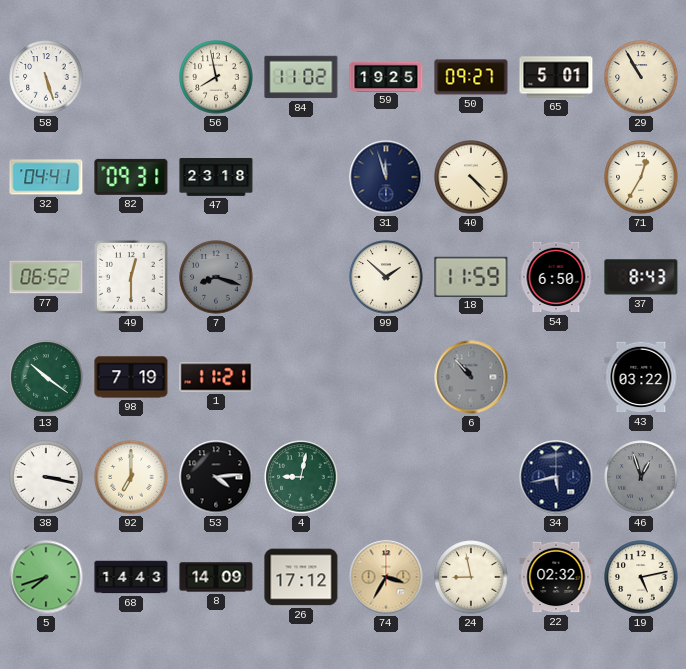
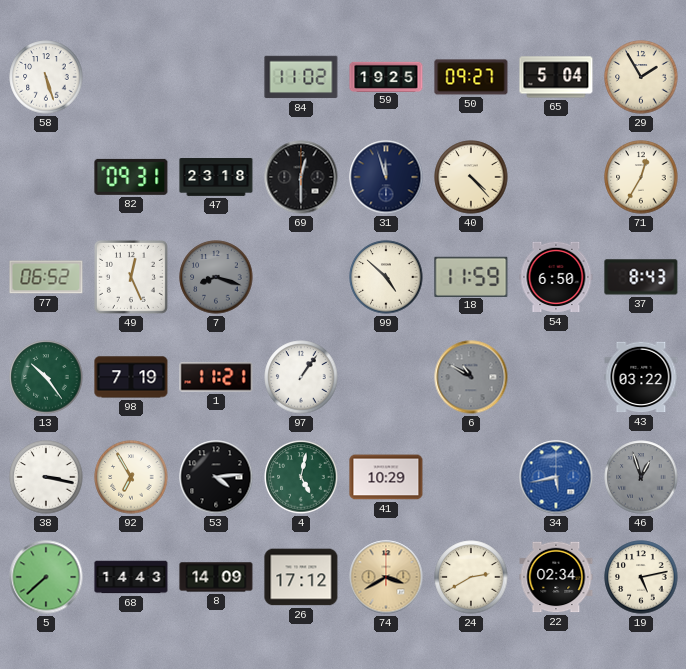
56: 7:58 -> none (216, 77)
65: 5:01 -> 5:04 (556, 77)
29: 10:55 -> 1:55 (641, 77)
32: 04:41 -> none (46, 177)
69: none -> 12:30 (301, 177)
49: 12:30 -> 12:26 (131, 277)
99: 1:52 -> 4:52 (386, 277)
13: 10:21 -> 10:24 (46, 377)
97: none -> 1:06 (301, 377)
6: 10:53 -> 10:50 (471, 377)
92: 7:00 -> 6:55 (131, 477)
4: 9:02 -> 5:02 (301, 477)
41: none -> 10:29 (386, 477)
34 dial: navy -> blue (556, 477)
5: 7:42 -> 7:38 (46, 577)
74: 3:35 -> 3:40 (386, 577)
24: 8:58 -> 2:40 (471, 577)
22: 02:32 -> 02:34 (556, 577)
